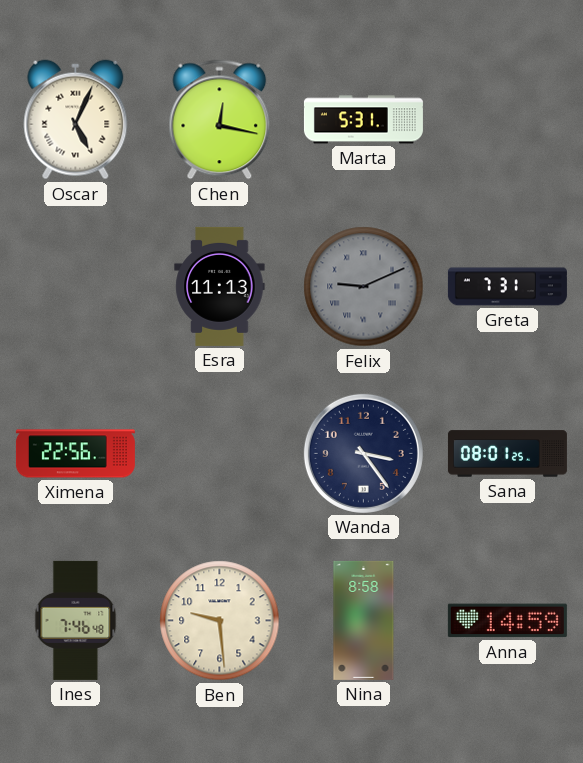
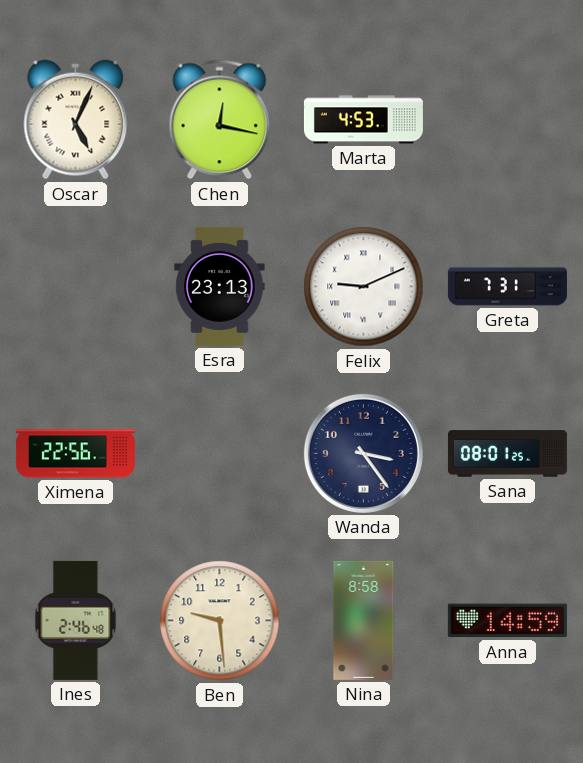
Marta: 5:31 -> 4:53 (363, 120)
Esra: 11:13 -> 23:13 (220, 286)
Felix dial: grey -> white (364, 287)
Ines: 7:46 -> 2:46 (76, 620)
